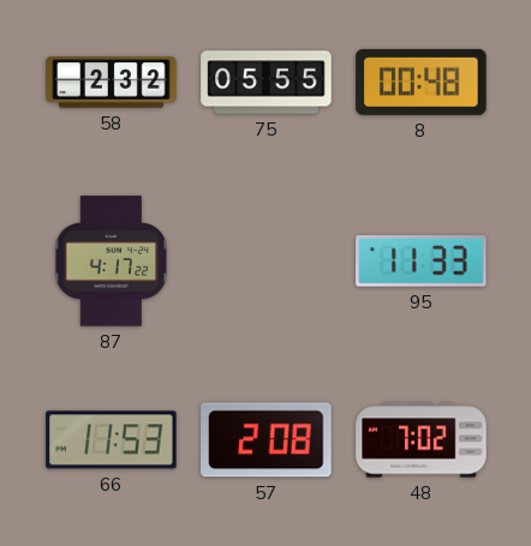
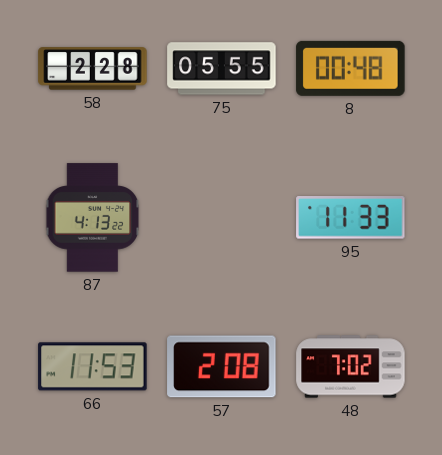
58: 2:32 -> 2:28 (93, 69)
87: 4:17 -> 4:13 (93, 218)
